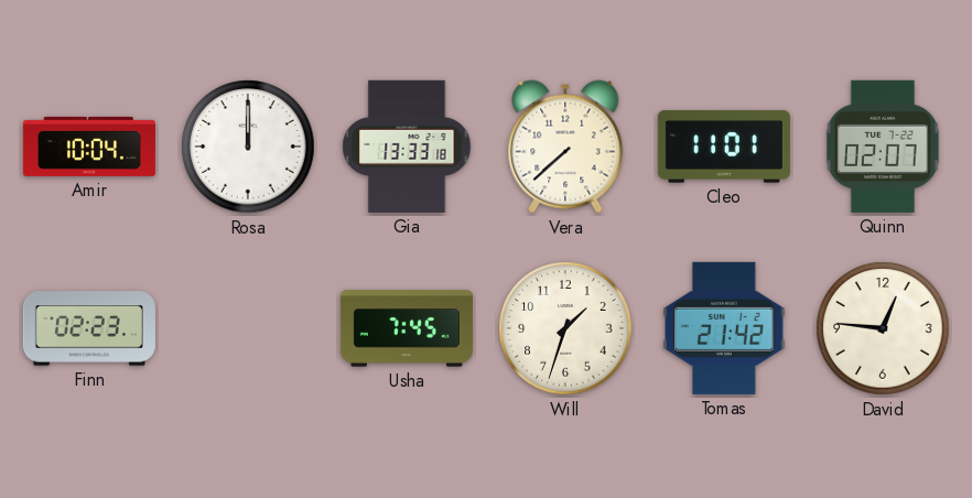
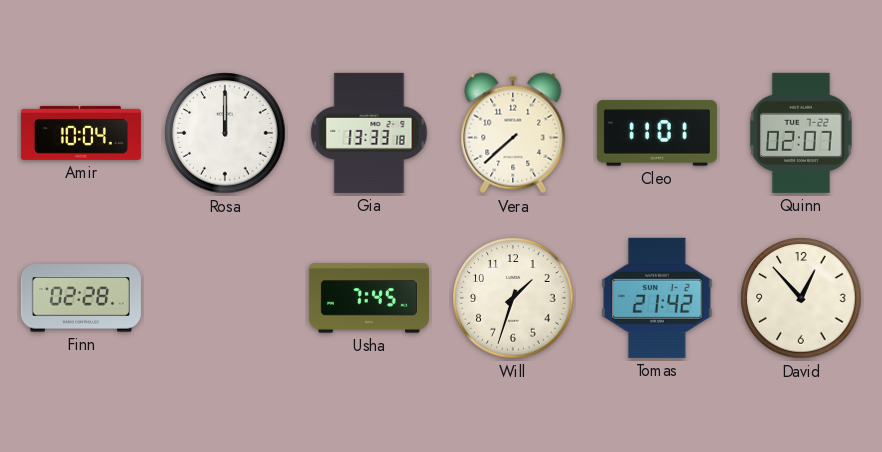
Finn: 02:23 -> 02:28 (81, 298)
David: 12:46 -> 12:53 (801, 298)
